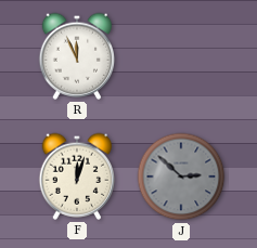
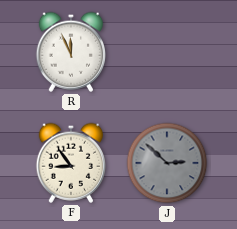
F: 12:03 -> 8:54 (70, 163)
